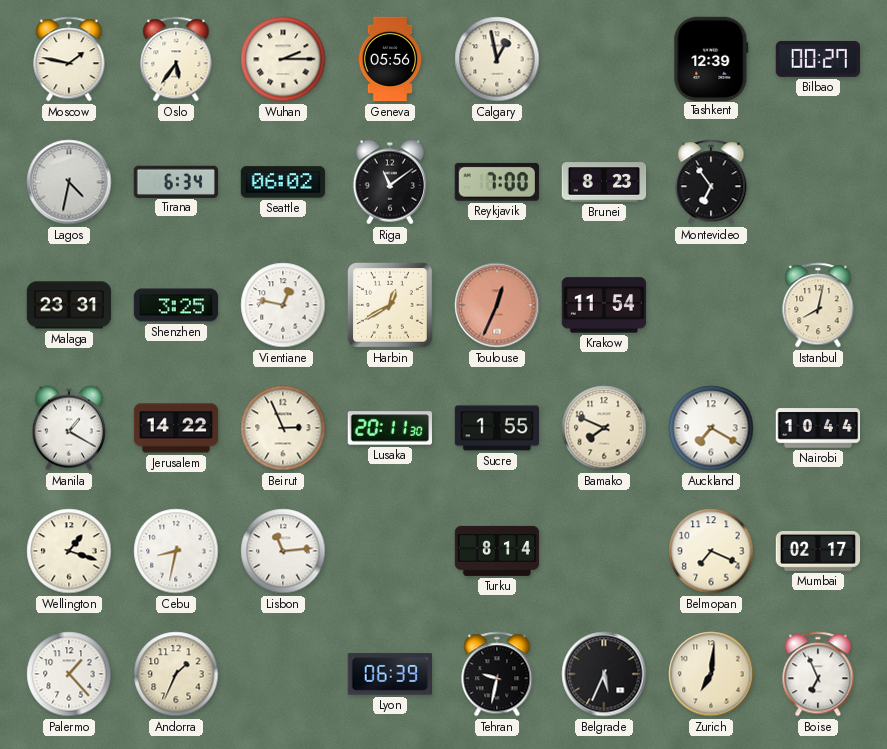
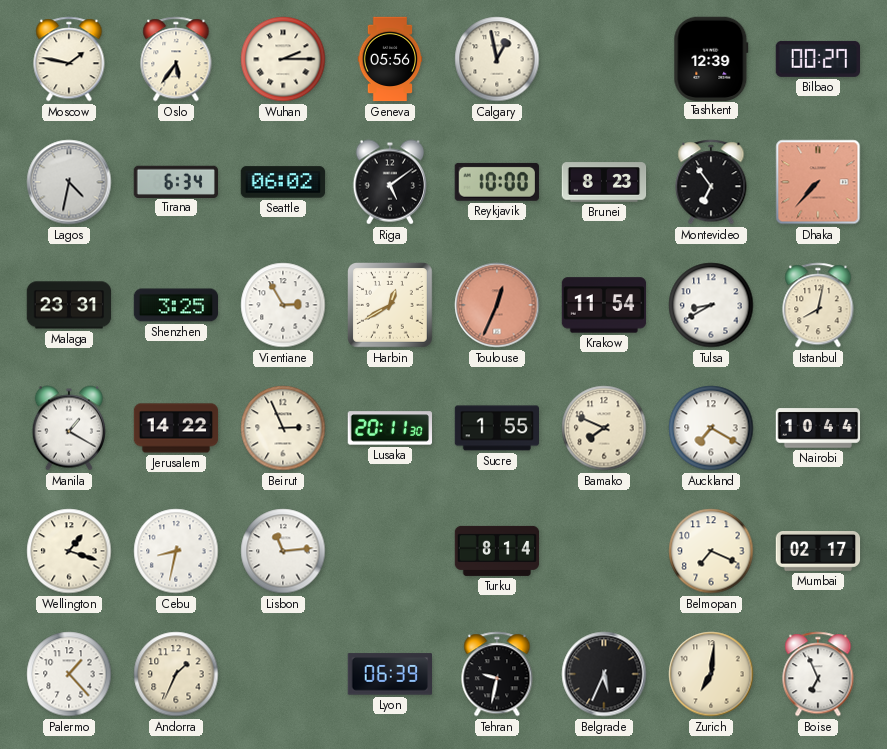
Riga: 11:09 -> 5:09 (389, 182)
Reykjavik: 7:00 -> 10:00 (497, 182)
Dhaka: none -> 7:37 (818, 182)
Vientiane: 12:47 -> 2:55 (283, 305)
Tulsa: none -> 8:40 (711, 305)
